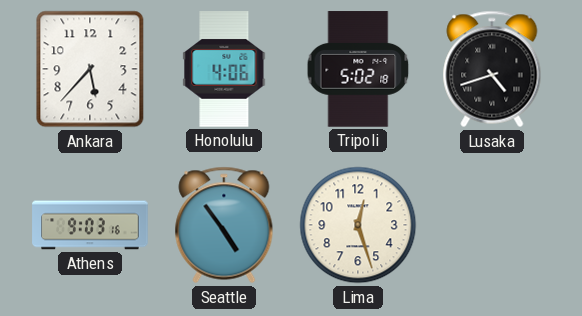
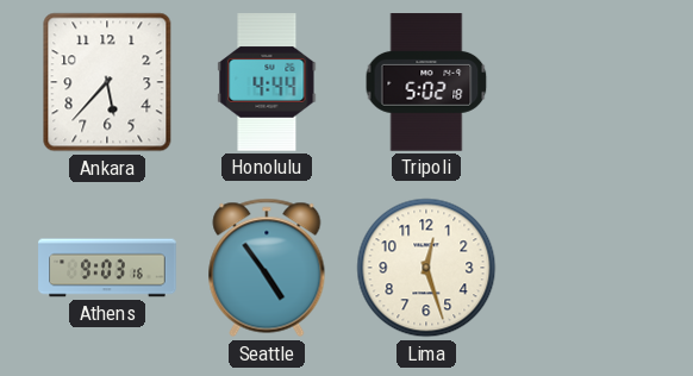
Honolulu: 4:06 -> 4:44 (267, 82)
Lusaka: 4:42 -> none (492, 69)
